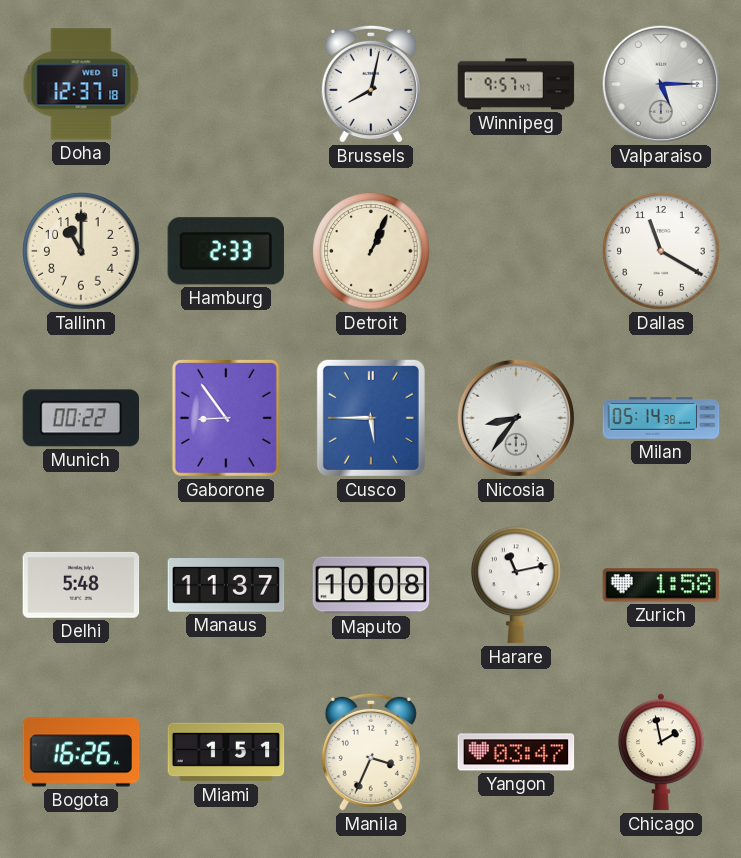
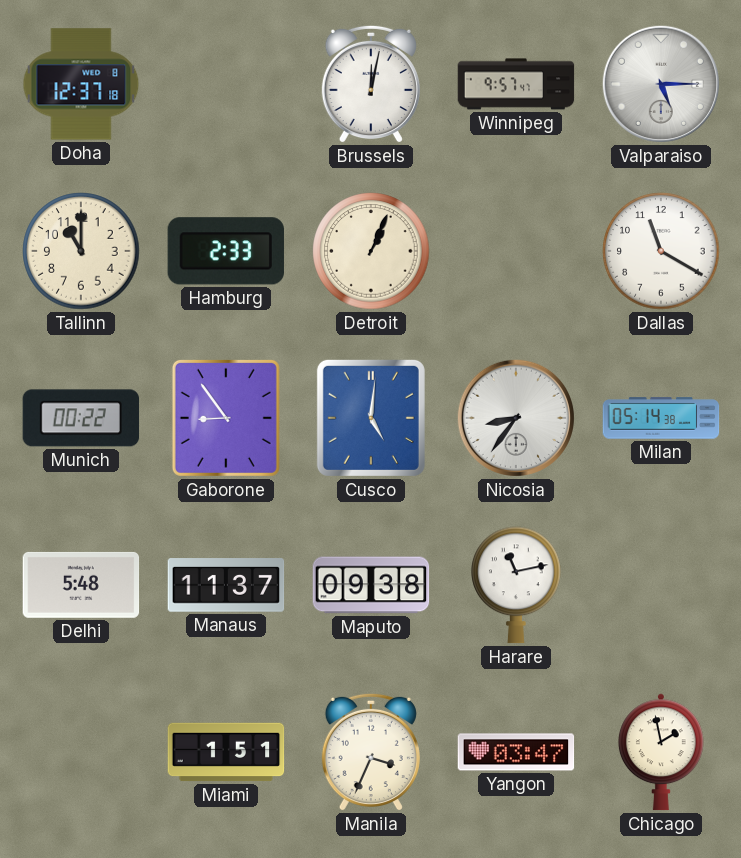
Brussels: 8:02 -> 12:02 (371, 84)
Cusco: 5:45 -> 5:01 (371, 418)
Maputo: 10:08 -> 09:38 (371, 585)
Zurich: 1:58 -> none (661, 585)
Bogota: 16:26 -> none (81, 752)
